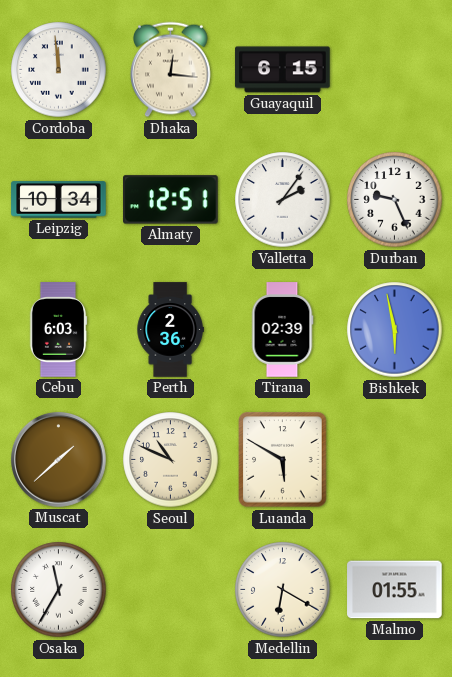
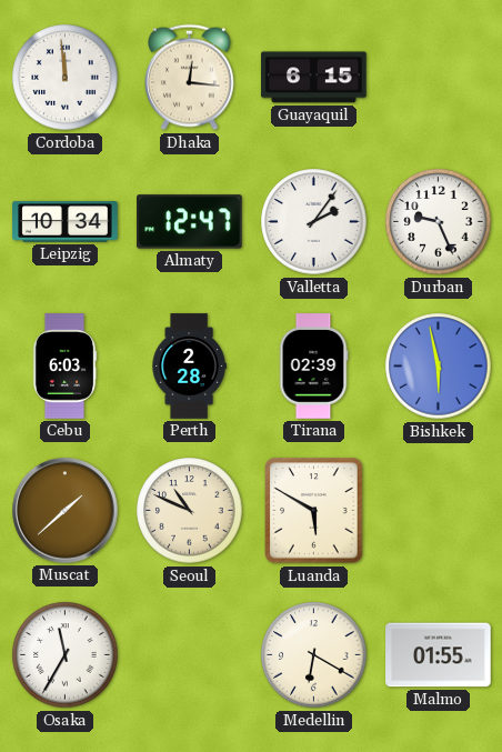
Almaty: 12:51 -> 12:47 (190, 222)
Perth: 2:36 -> 2:28 (189, 367)
